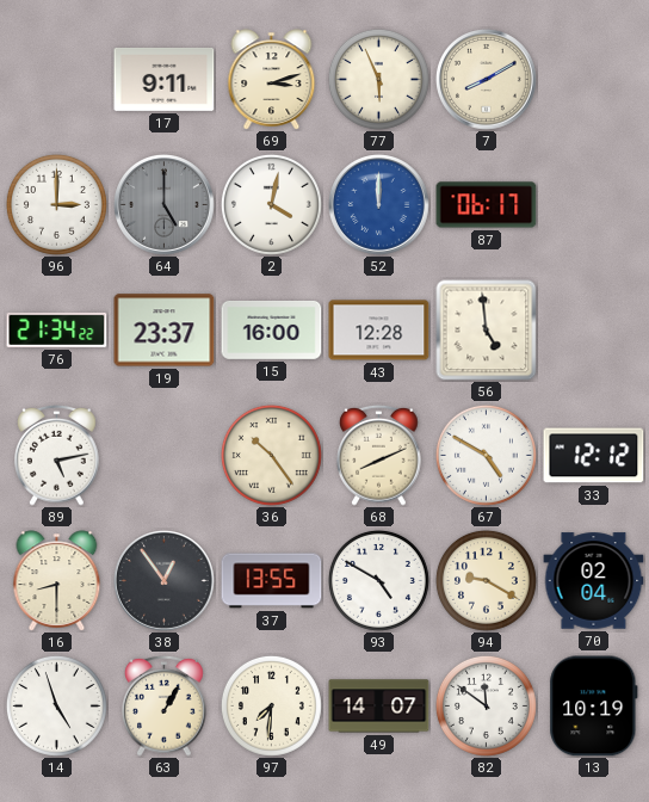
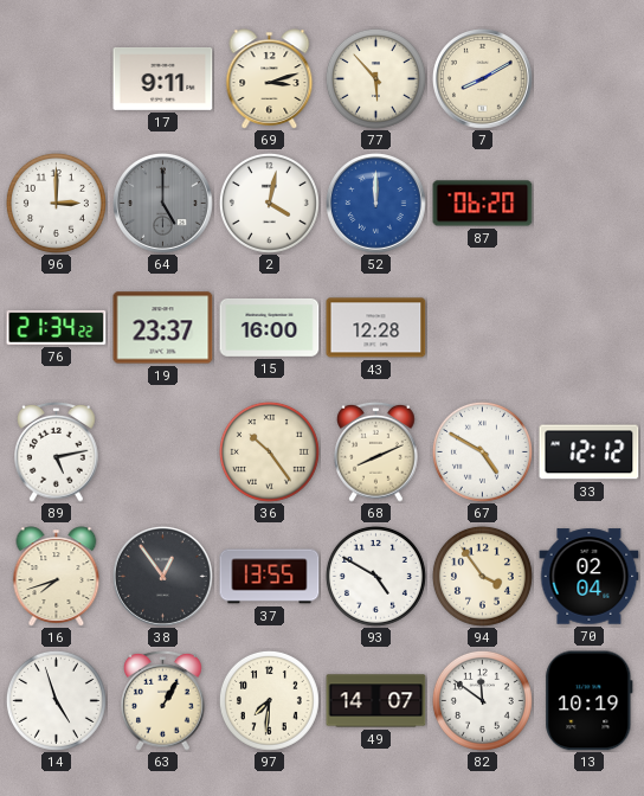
77: 5:56 -> 5:53 (375, 78)
87: 06:17 -> 06:20 (483, 204)
56: 4:59 -> none (487, 331)
16: 8:30 -> 7:42 (57, 577)
94: 9:20 -> 3:54 (482, 576)
